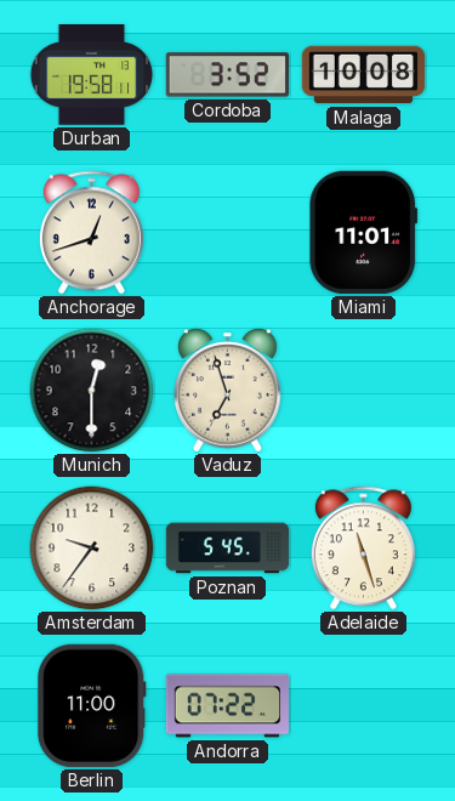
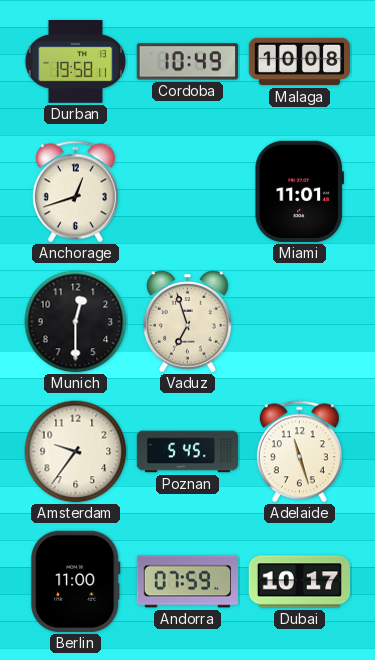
Cordoba: 3:52 -> 10:49 (187, 62)
Andorra: 07:22 -> 07:59 (187, 582)
Dubai: none -> 10:17 (300, 582)
